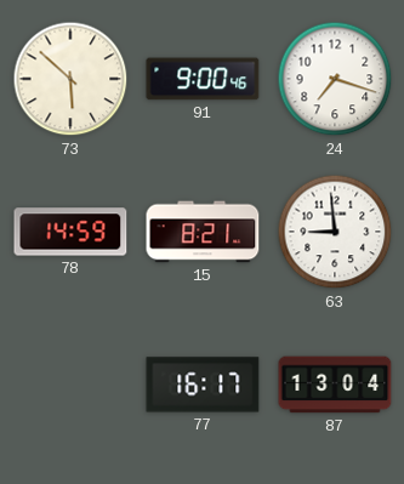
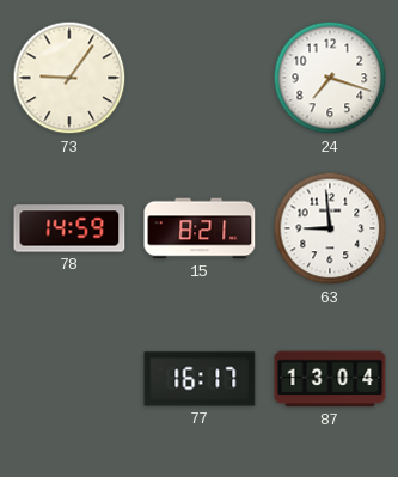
73: 5:52 -> 9:06 (69, 78)
91: 9:00 -> none (203, 79)
